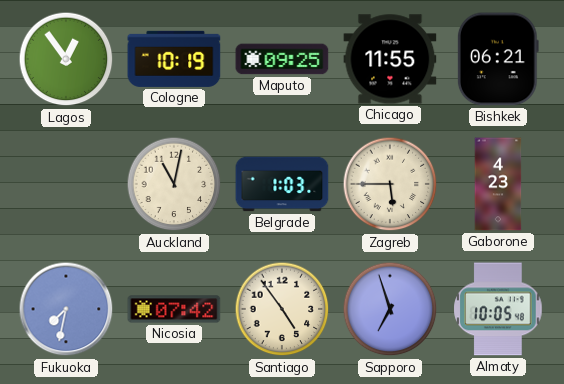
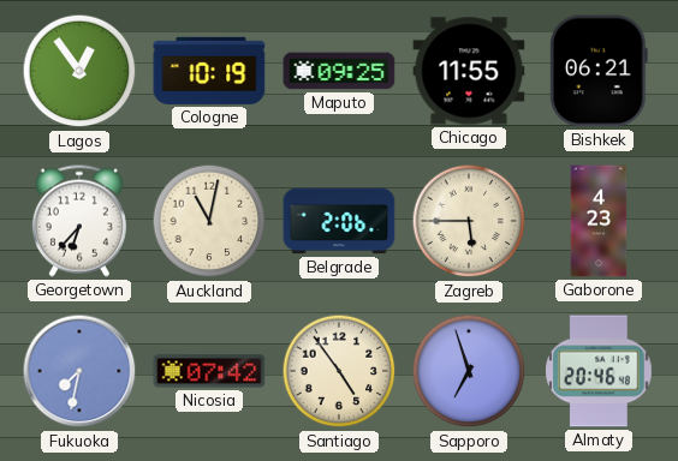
Georgetown: none -> 6:37 (79, 221)
Belgrade: 1:03 -> 2:06 (339, 221)
Almaty: 10:05 -> 20:46 (599, 371)
